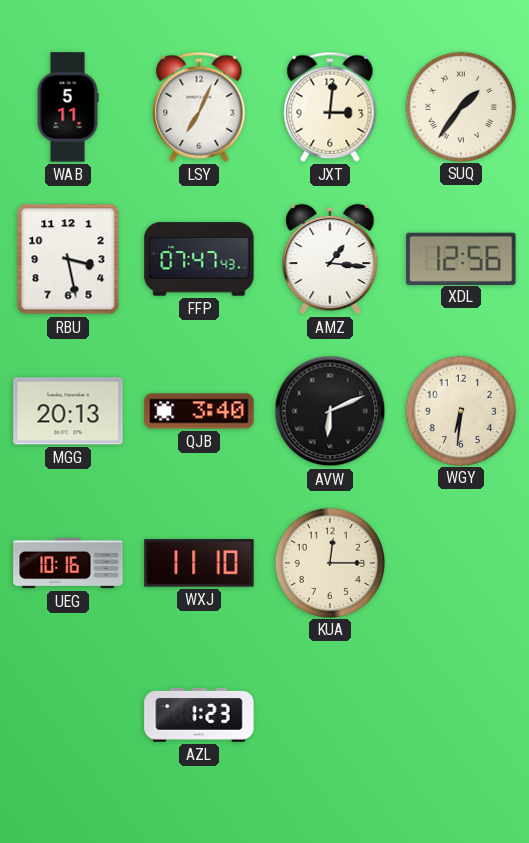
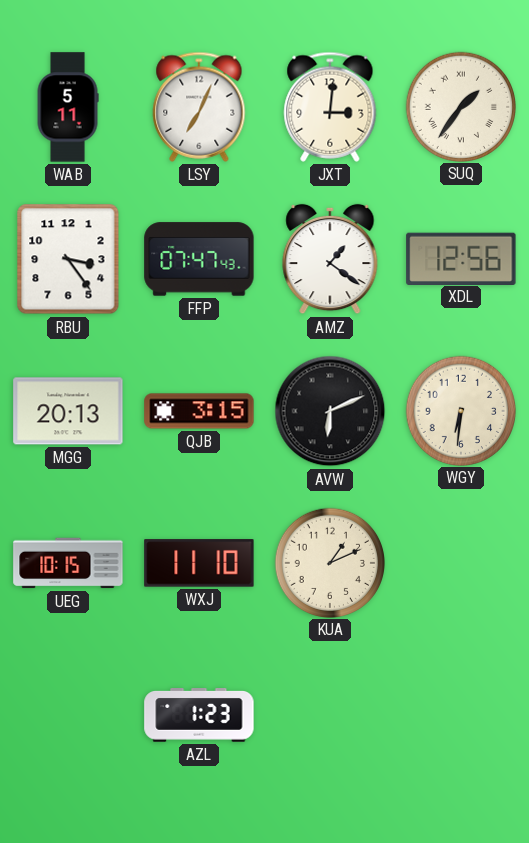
RBU: 3:28 -> 3:24 (68, 259)
AMZ: 1:16 -> 1:21 (330, 259)
QJB: 3:40 -> 3:15 (199, 411)
UEG: 10:16 -> 10:15 (68, 563)
KUA: 12:15 -> 1:11 (329, 562)
